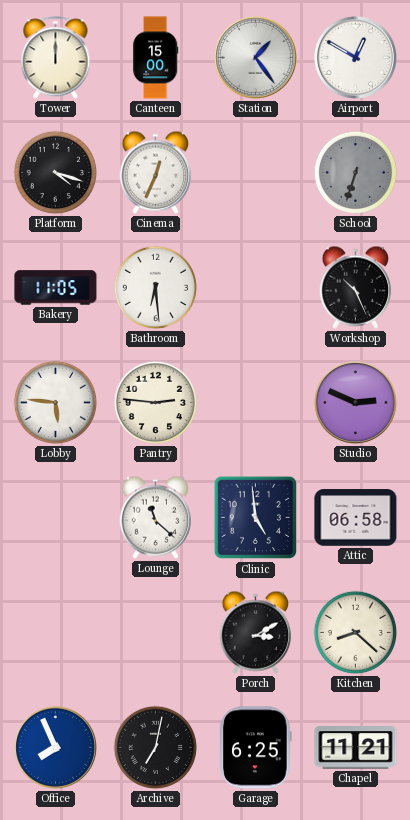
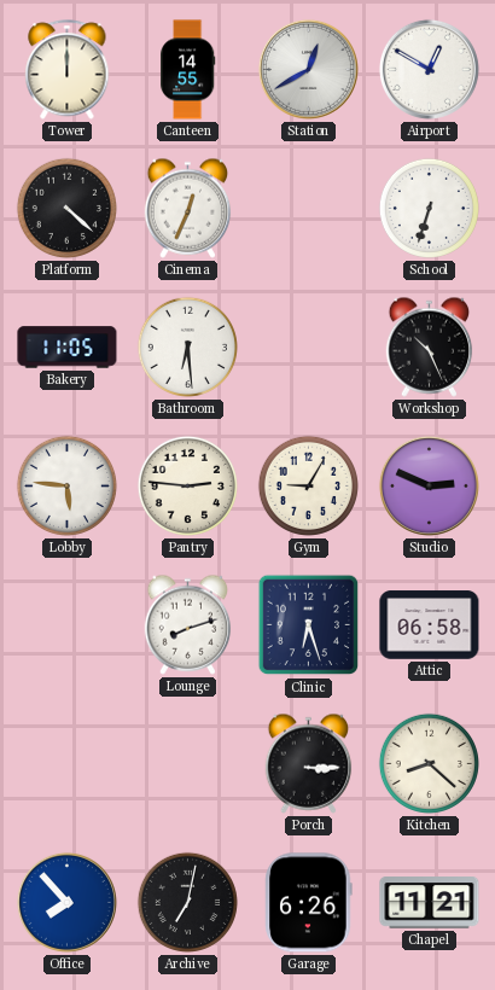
Canteen: 15:00 -> 14:55 (188, 70)
Station: 1:24 -> 12:40 (308, 69)
Platform: 4:18 -> 4:22 (66, 208)
School dial: grey -> white (429, 208)
Gym: none -> 9:05 (308, 485)
Lounge: 11:22 -> 8:12 (188, 624)
Clinic: 4:59 -> 6:27 (309, 625)
Porch: 3:10 -> 3:15 (309, 763)
Office: 7:56 -> 7:53 (66, 902)
Garage: 6:25 -> 6:26 (309, 903)
